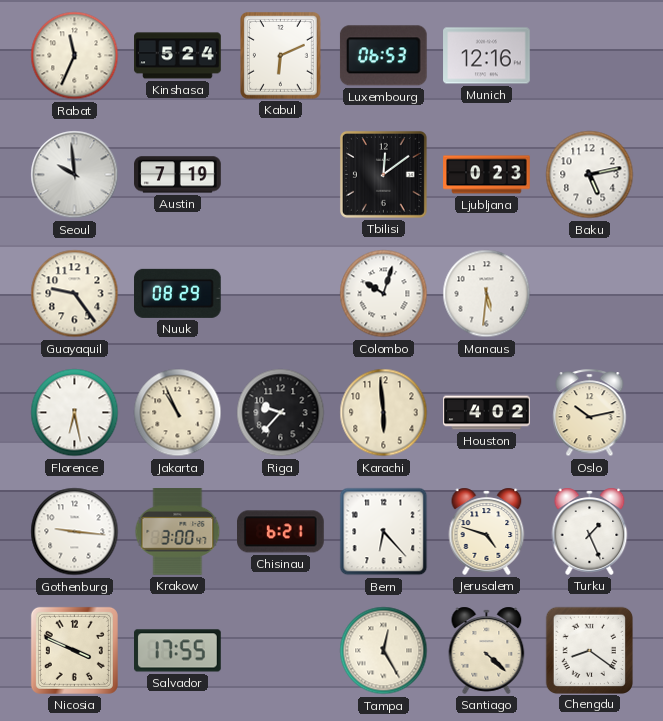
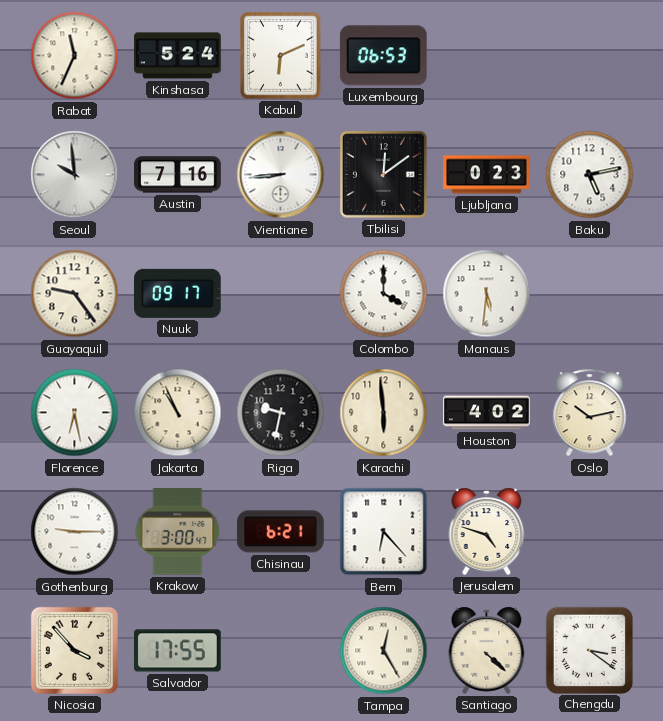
Munich: 12:16 -> none (487, 56)
Austin: 7:19 -> 7:16 (178, 175)
Vientiane: none -> 8:44 (281, 175)
Nuuk: 08:29 -> 09:17 (178, 293)
Colombo: 10:03 -> 4:00 (384, 294)
Riga: 9:37 -> 9:32 (281, 413)
Gothenburg: 9:16 -> 9:15 (75, 532)
Turku: 1:26 -> none (590, 531)
Nicosia: 3:49 -> 3:53 (74, 650)
Chengdu: 8:21 -> 3:21 (589, 650)
